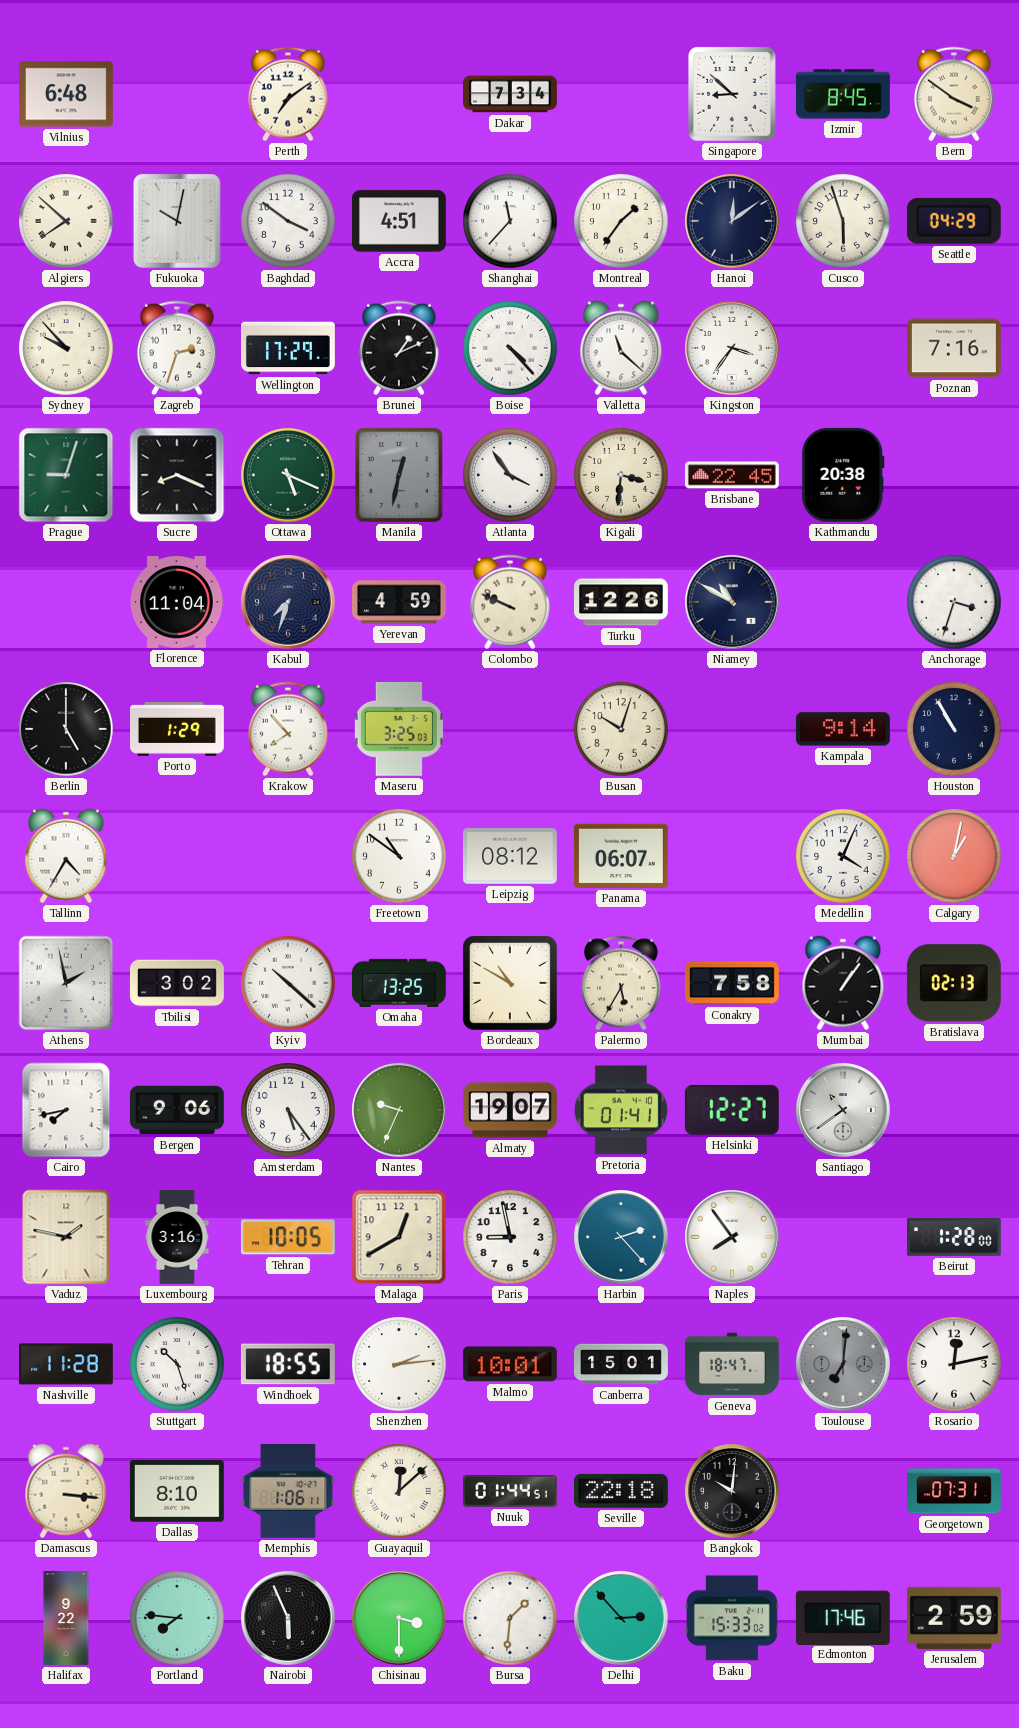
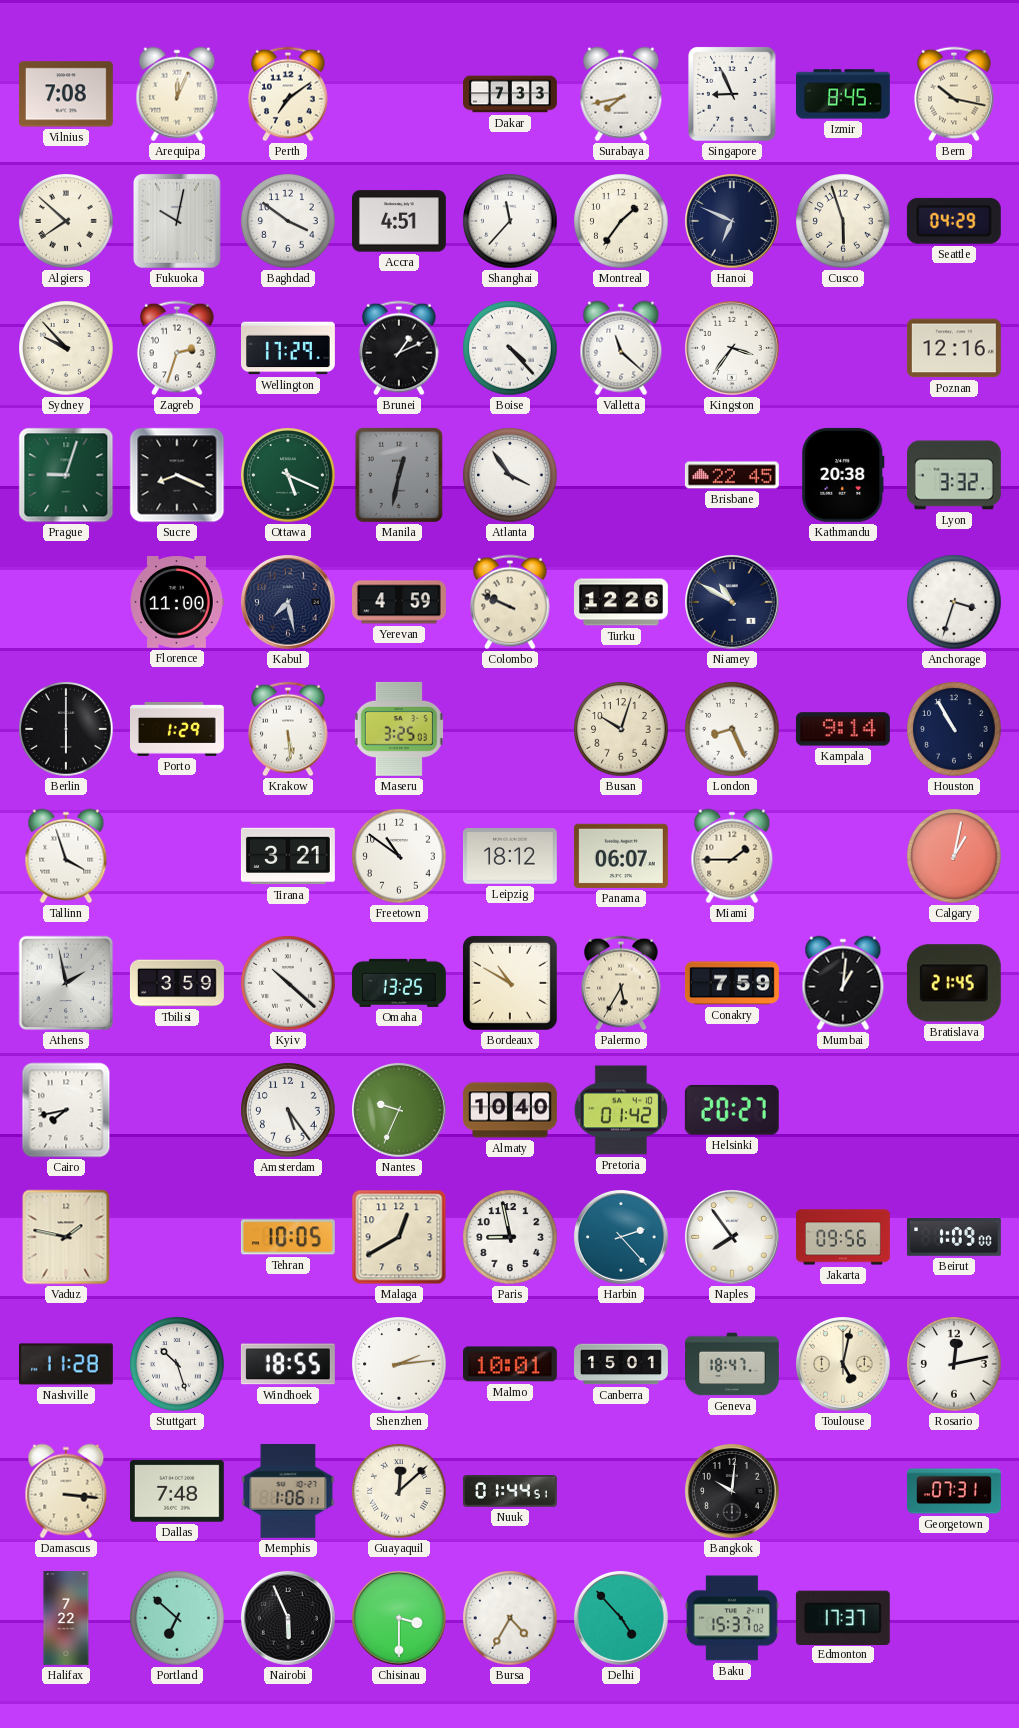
Vilnius: 6:48 -> 7:08 (66, 94)
Arequipa: none -> 12:04 (177, 94)
Dakar: 7:34 -> 7:33 (511, 94)
Surabaya: none -> 7:43 (621, 94)
Singapore: 8:52 -> 8:56 (732, 94)
Bern: 3:51 -> 10:17 (954, 94)
Hanoi: 12:09 -> 6:49 (733, 222)
Poznan: 7:16 -> 12:16 (954, 348)
Kigali: 3:31 -> none (621, 475)
Lyon: none -> 3:32 (954, 475)
Florence: 11:04 -> 11:00 (177, 602)
Kabul: 7:33 -> 7:28 (289, 603)
Berlin: 5:00 -> 6:00 (66, 729)
Krakow: 7:53 -> 5:29 (288, 729)
London: none -> 8:26 (732, 729)
Tallinn: 4:35 -> 3:57 (66, 856)
Tirana: none -> 3:21 (288, 856)
Leipzig: 08:12 -> 18:12 (510, 856)
Miami: none -> 1:45 (732, 856)
Medellin: 4:04 -> none (843, 856)
Tbilisi: 3:02 -> 3:59 (177, 983)
Conakry: 7:58 -> 7:59 (732, 983)
Mumbai: 1:06 -> 1:01 (843, 983)
Bratislava: 02:13 -> 21:45 (954, 983)
Bergen: 9:06 -> none (177, 1110)
Almaty: 19:07 -> 10:40 (510, 1110)
Pretoria: 01:41 -> 01:42 (621, 1110)
Helsinki: 12:27 -> 20:27 (732, 1110)
Santiago: 10:39 -> none (844, 1111)
Luxembourg: 3:16 -> none (177, 1238)
Jakarta: none -> 09:56 (844, 1237)
Beirut: 1:28 -> 1:09 (954, 1237)
Toulouse: 7:01 -> 5:02 (844, 1365)
Toulouse dial: grey -> cream (844, 1365)
Dallas: 8:10 -> 7:48 (177, 1491)
Seville: 22:18 -> none (621, 1491)
Halifax: 9:22 -> 7:22 (66, 1619)
Portland: 7:46 -> 6:52 (177, 1618)
Bursa: 1:31 -> 4:35 (510, 1618)
Delhi: 2:53 -> 4:53 (622, 1619)
Baku: 15:33 -> 15:37 (732, 1618)
Edmonton: 17:46 -> 17:37 (843, 1617)
Jerusalem: 2:59 -> none (954, 1618)
